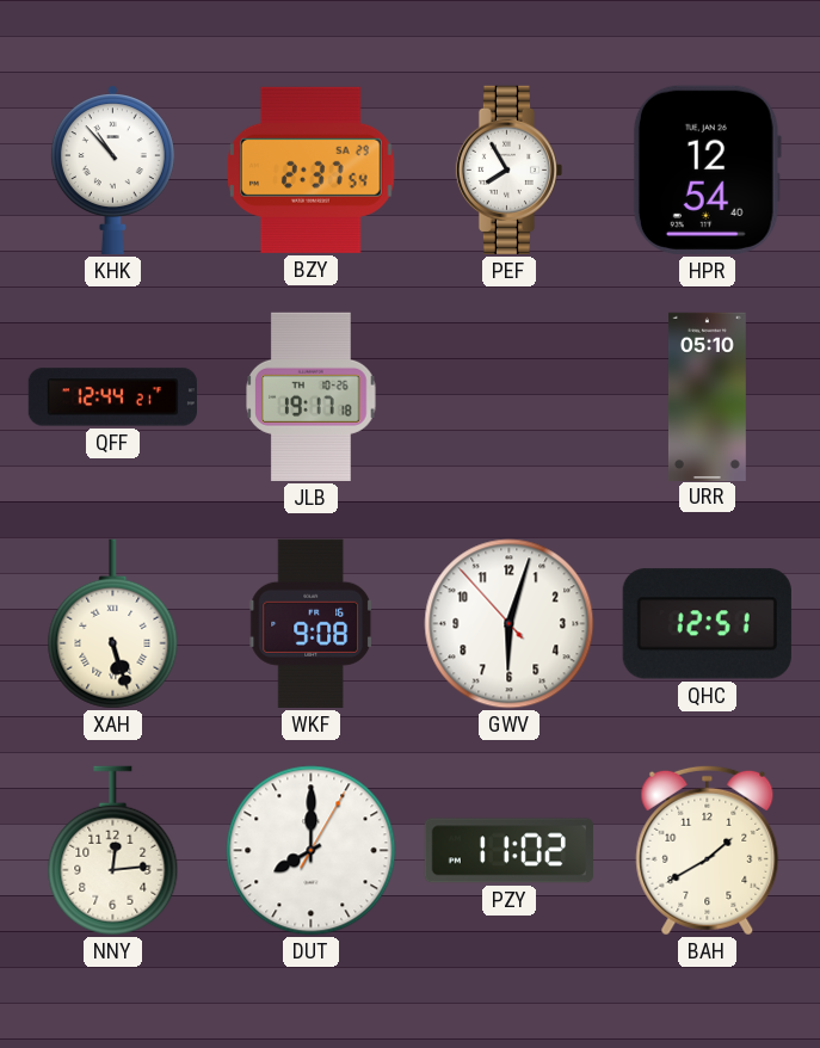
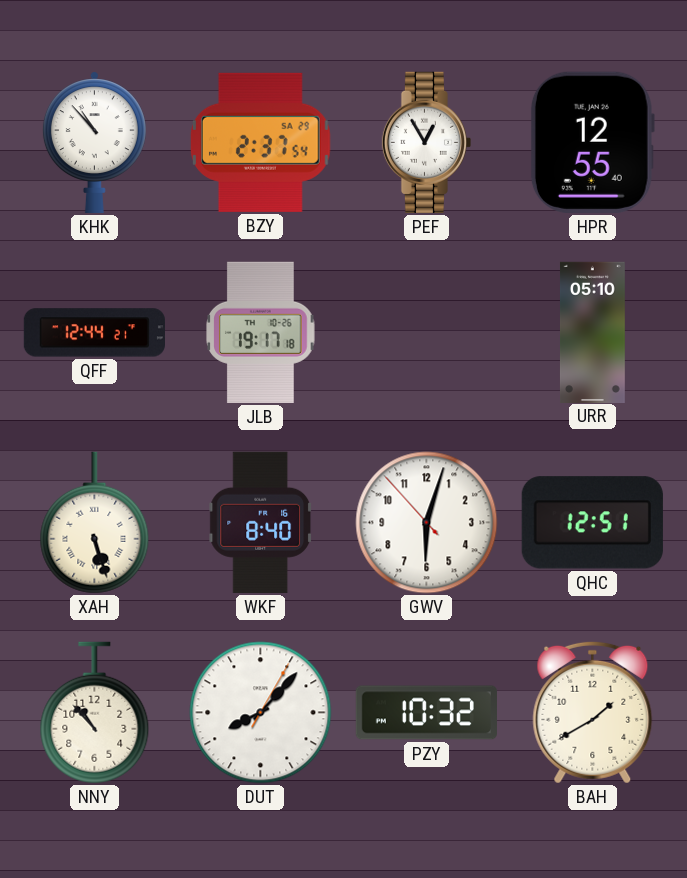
PEF: 7:55 -> 12:55 (426, 142)
HPR: 12:54 -> 12:55 (592, 142)
WKF: 9:08 -> 8:40 (261, 522)
NNY: 12:14 -> 10:53 (95, 713)
DUT: 8:00 -> 8:07 (261, 713)
PZY: 11:02 -> 10:32 (426, 713)
